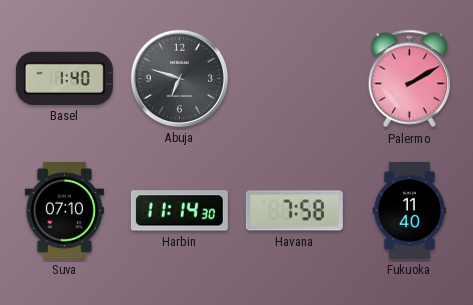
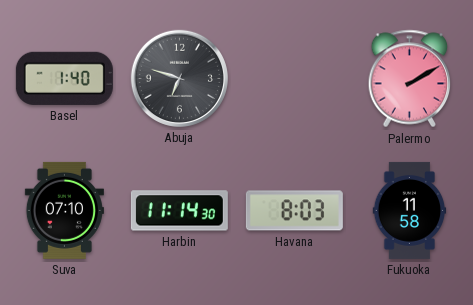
Havana: 7:58 -> 8:03 (294, 211)
Fukuoka: 11:40 -> 11:58 (410, 210)
